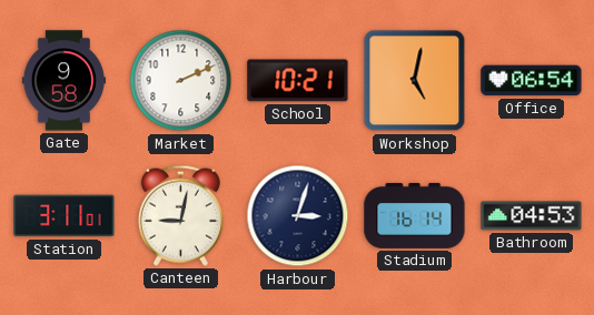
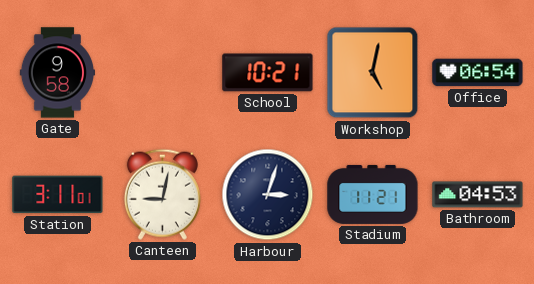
Market: 2:11 -> none (181, 81)
Stadium: 16:14 -> 11:21 (373, 194)
